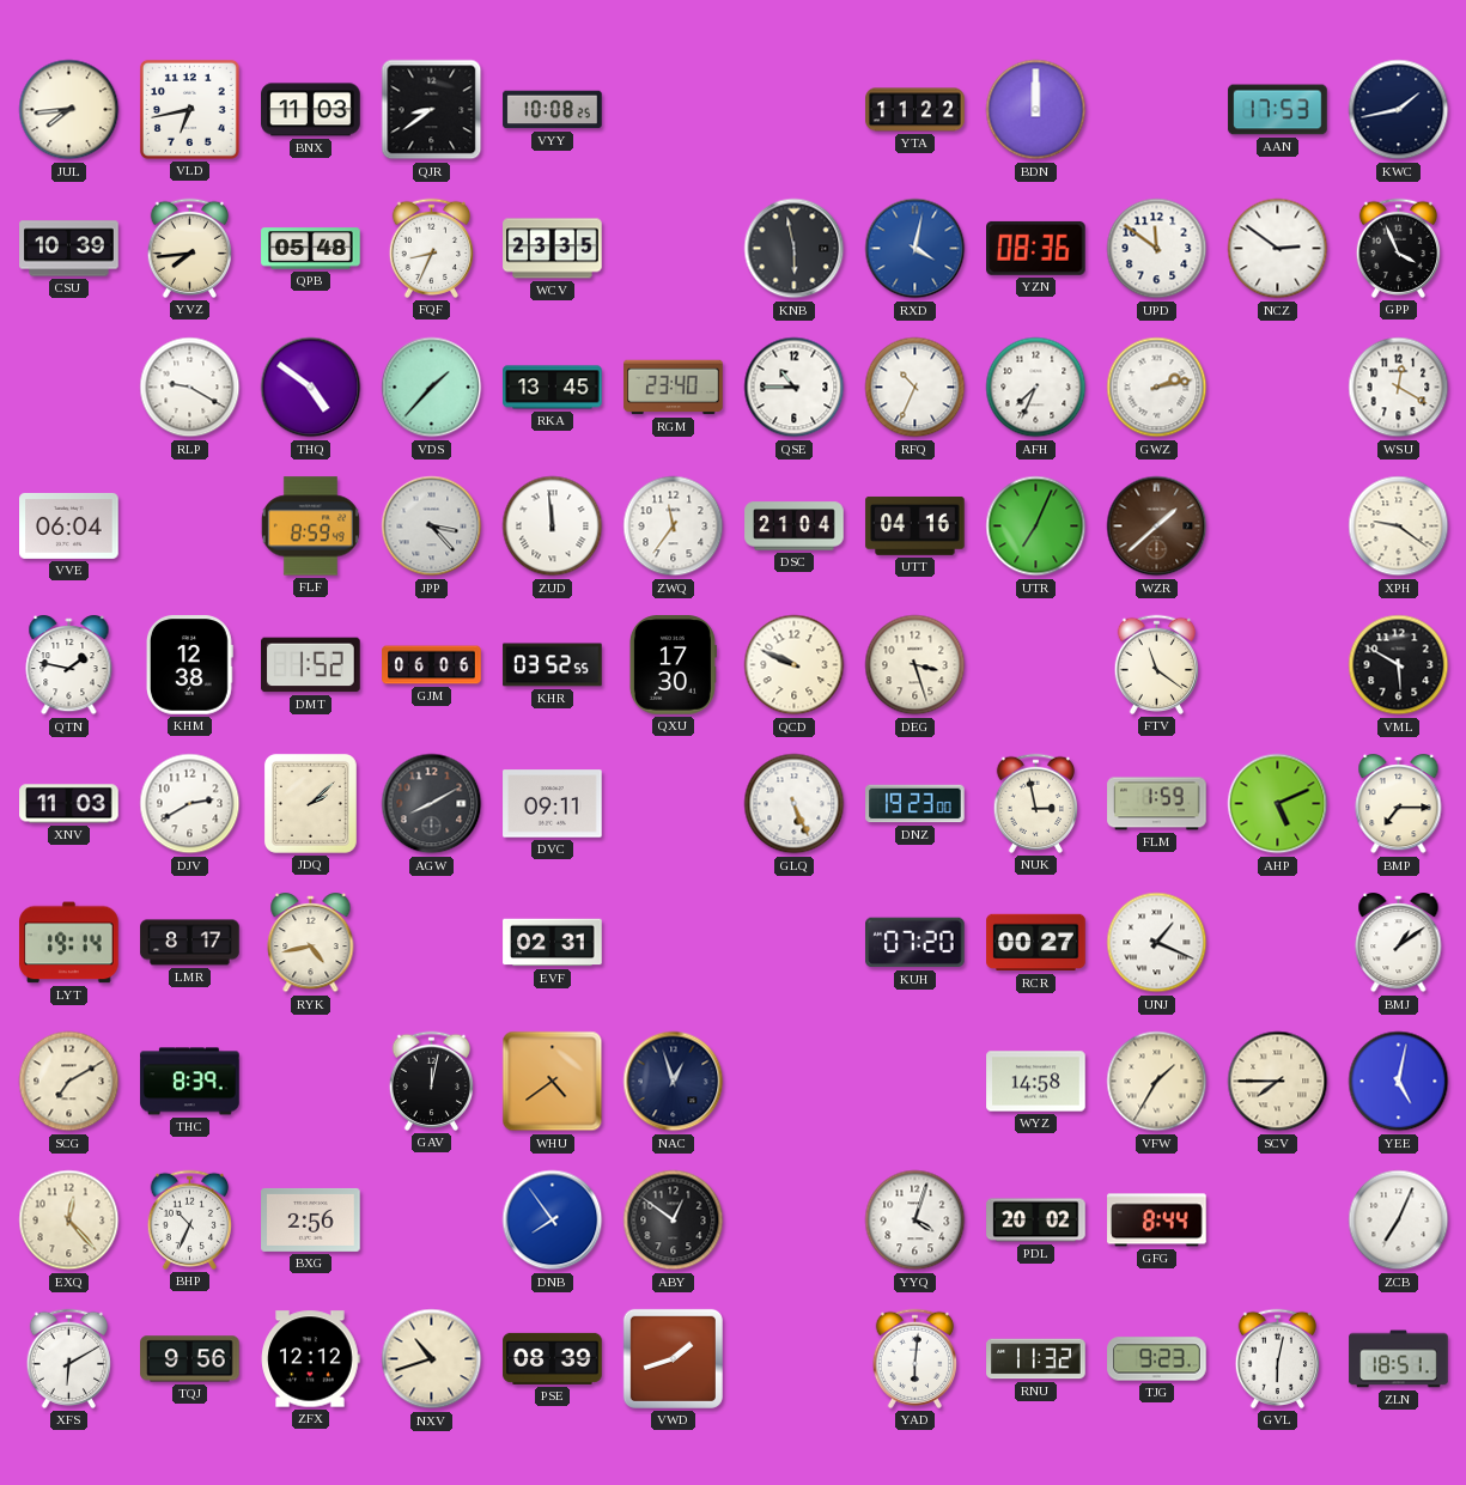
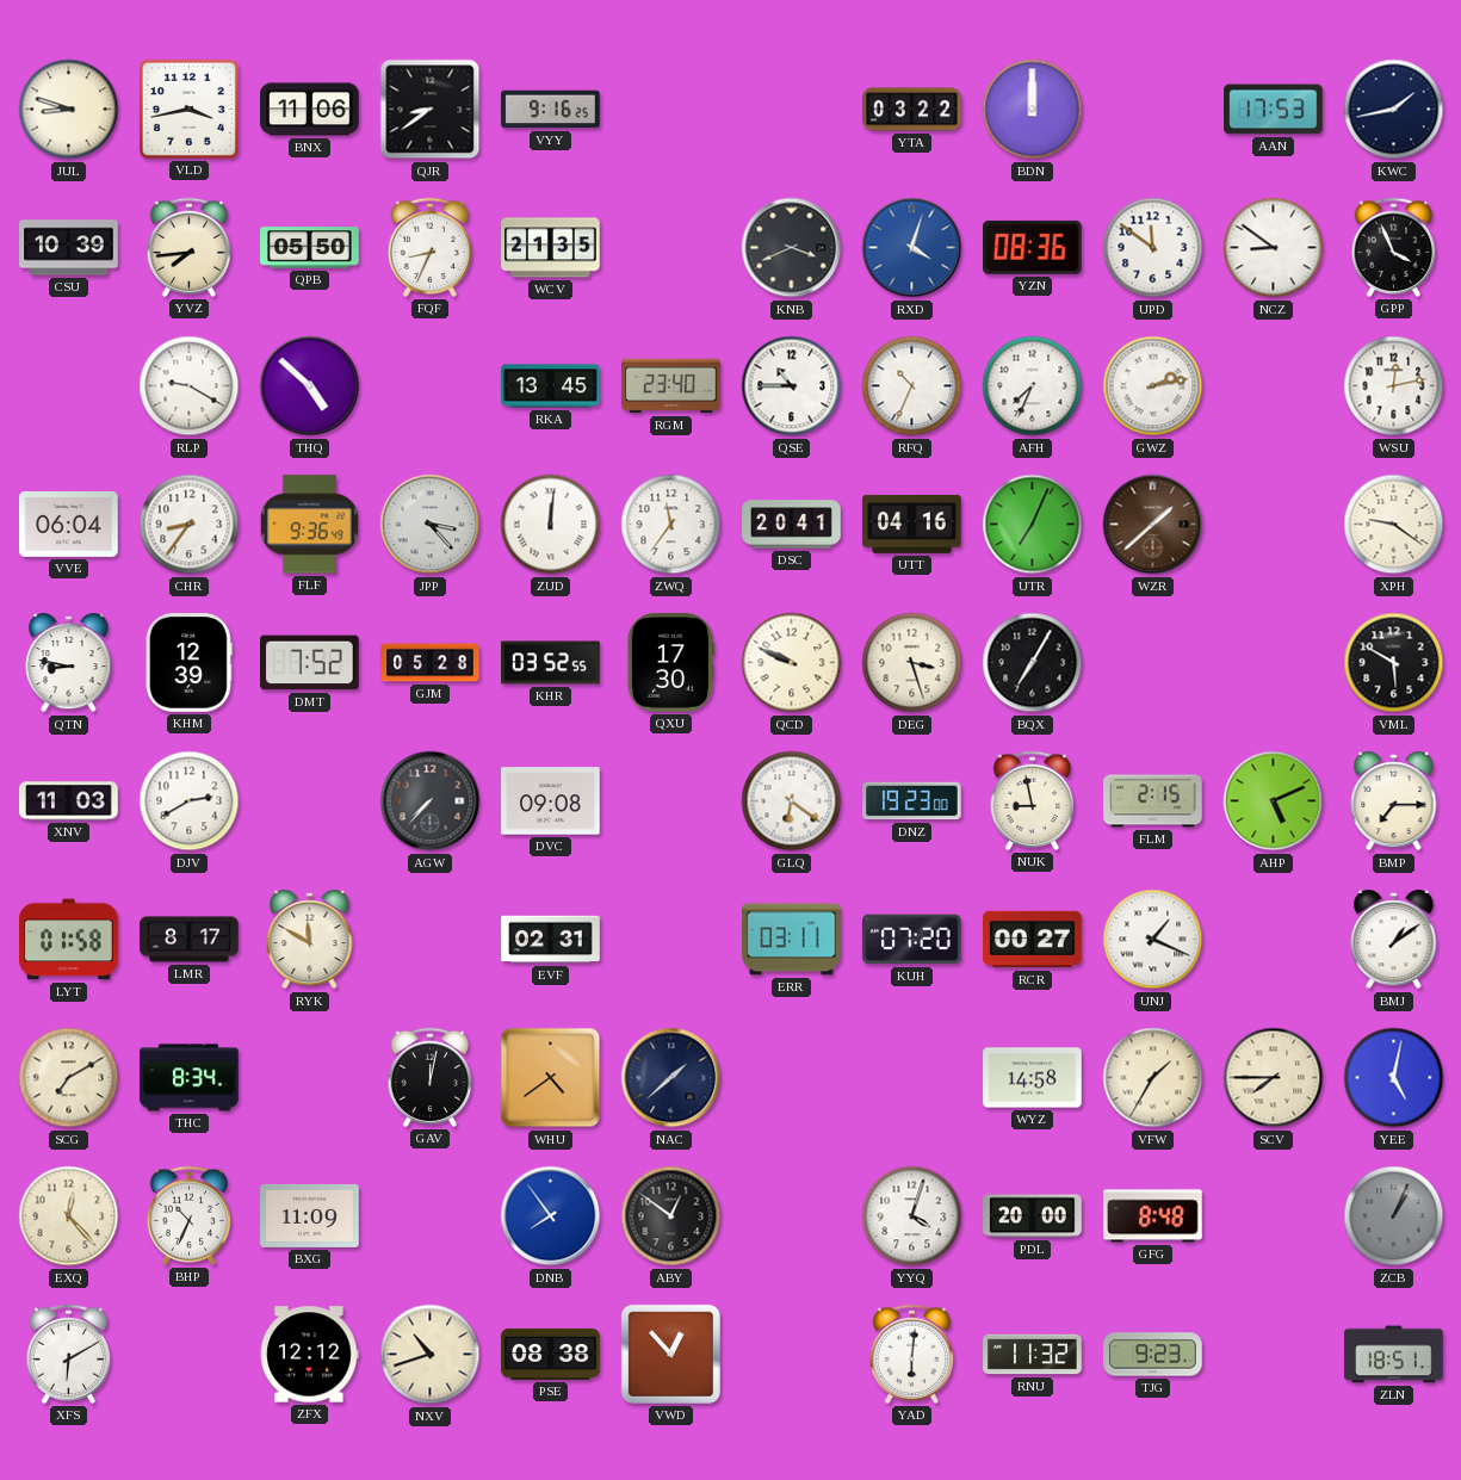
JUL: 7:44 -> 8:48 (69, 110)
VLD: 6:43 -> 3:43 (188, 109)
BNX: 11:03 -> 11:06 (310, 110)
VYY: 10:08 -> 9:16 (551, 110)
YTA: 11:22 -> 03:22 (912, 110)
QPB: 05:48 -> 05:50 (310, 248)
WCV: 23:35 -> 21:35 (551, 248)
KNB: 5:58 -> 3:41 (792, 248)
RXD: 4:02 -> 4:03 (912, 248)
NCZ: 2:51 -> 8:51 (1274, 248)
THQ: 4:51 -> 4:52 (310, 386)
VDS: 1:37 -> none (432, 388)
WSU: 12:20 -> 12:13 (1394, 386)
CHR: none -> 8:36 (190, 525)
FLF: 8:59 -> 9:36 (309, 525)
ZUD: 11:59 -> 12:01 (551, 525)
DSC: 21:04 -> 20:41 (792, 525)
QTN: 1:47 -> 8:47 (69, 664)
KHM: 12:38 -> 12:39 (188, 663)
DMT: 1:52 -> 7:52 (310, 663)
GJM: 06:06 -> 05:28 (431, 663)
BQX: none -> 7:05 (1033, 663)
FTV: 11:21 -> none (1156, 664)
JDQ: 2:08 -> none (310, 803)
AGW: 8:10 -> 7:37 (431, 801)
DVC: 09:11 -> 09:08 (551, 801)
GLQ: 5:26 -> 6:21 (792, 801)
NUK: 2:58 -> 8:58 (1032, 800)
FLM: 1:59 -> 2:15 (1153, 801)
LYT: 19:14 -> 01:58 (69, 940)
RYK: 4:43 -> 11:50 (310, 941)
ERR: none -> 03:11 (792, 940)
THC: 8:39 -> 8:34 (190, 1078)
NAC: 12:57 -> 1:38 (671, 1078)
BXG: 2:56 -> 11:09 (310, 1215)
PDL: 20:02 -> 20:00 (1033, 1216)
GFG: 8:44 -> 8:48 (1153, 1216)
ZCB: 7:04 -> 1:04 (1394, 1216)
ZCB dial: white -> grey (1394, 1216)
TQJ: 9:56 -> none (190, 1359)
PSE: 08:39 -> 08:38 (551, 1354)
VWD: 1:42 -> 12:53 (670, 1354)
GVL: 6:02 -> none (1277, 1358)
